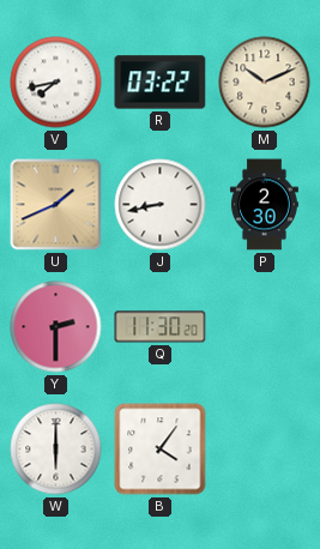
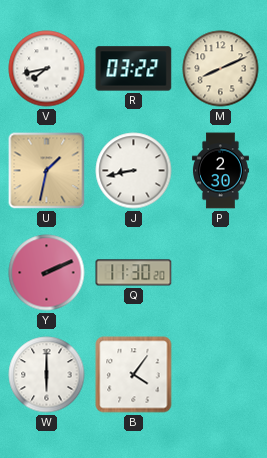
M: 10:11 -> 8:11 (221, 69)
U: 1:41 -> 1:32 (47, 171)
Y: 2:30 -> 2:11 (47, 273)
